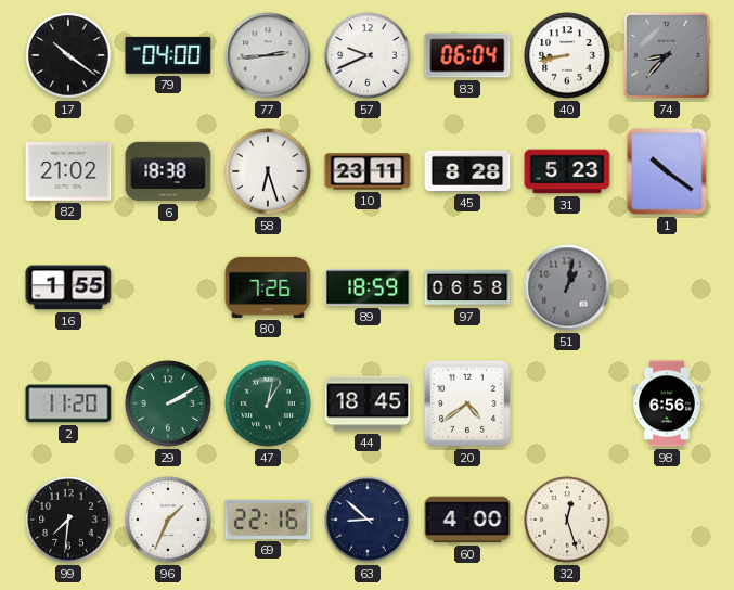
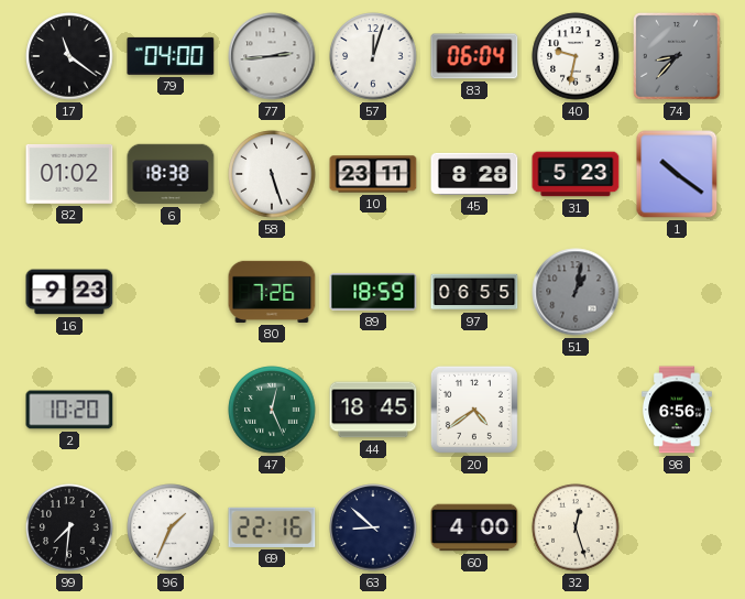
17: 10:21 -> 11:21 (69, 56)
57: 9:41 -> 12:03 (373, 56)
40: 8:43 -> 9:32 (576, 56)
82: 21:02 -> 01:02 (69, 174)
58: 6:27 -> 5:27 (272, 174)
16: 1:55 -> 9:23 (69, 292)
97: 06:58 -> 06:55 (474, 292)
2: 11:20 -> 10:20 (69, 410)
29: 2:10 -> none (168, 403)
47: 1:02 -> 12:26 (272, 410)
